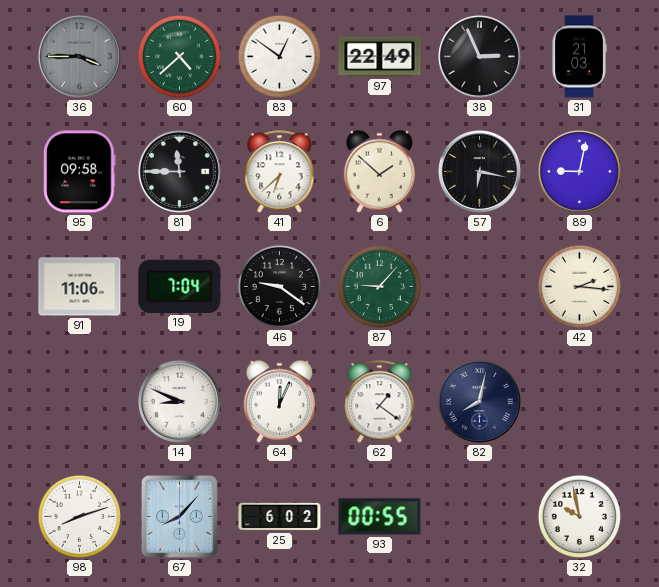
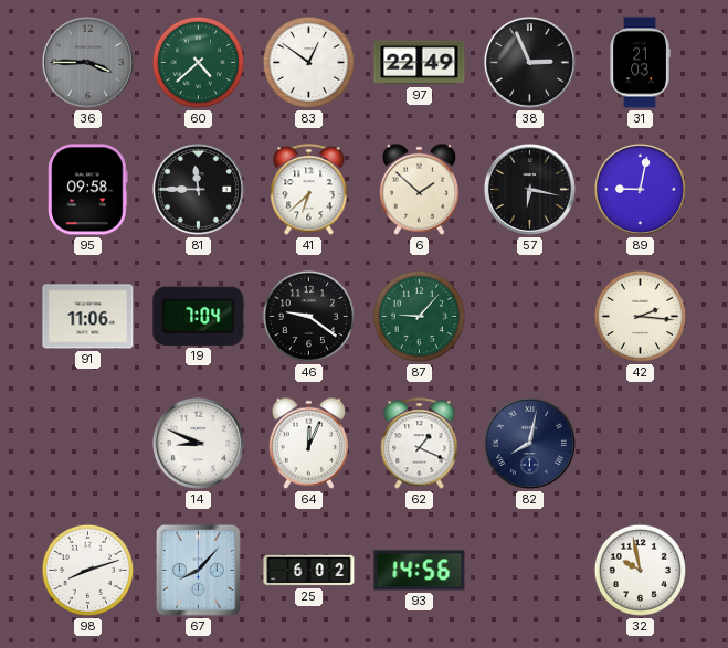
62: 1:21 -> 1:19 (420, 444)
93: 00:55 -> 14:56 (420, 571)
